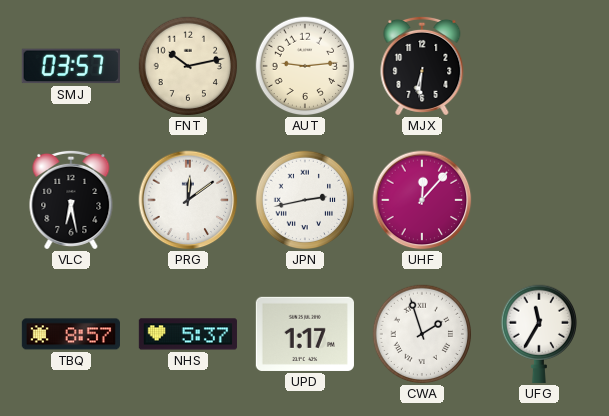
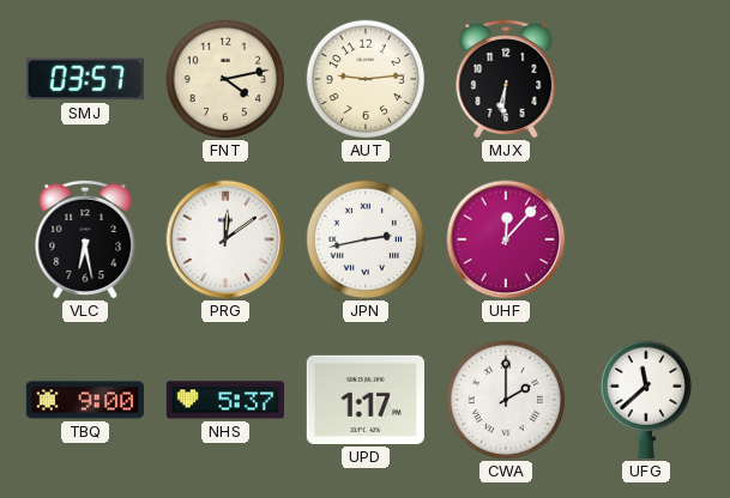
FNT: 10:13 -> 4:13 (225, 79)
TBQ: 8:57 -> 9:00 (85, 400)
CWA: 1:57 -> 2:00 (506, 400)
UFG: 11:35 -> 11:38 (645, 400)
